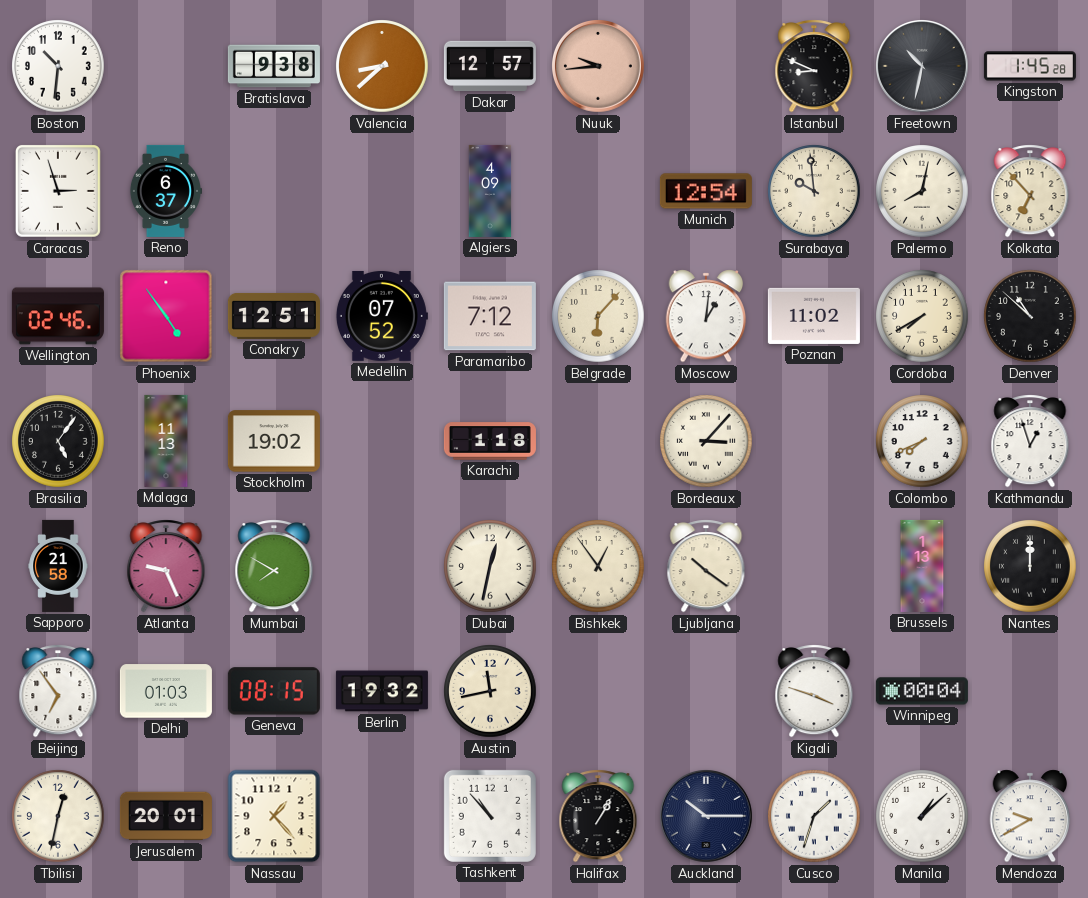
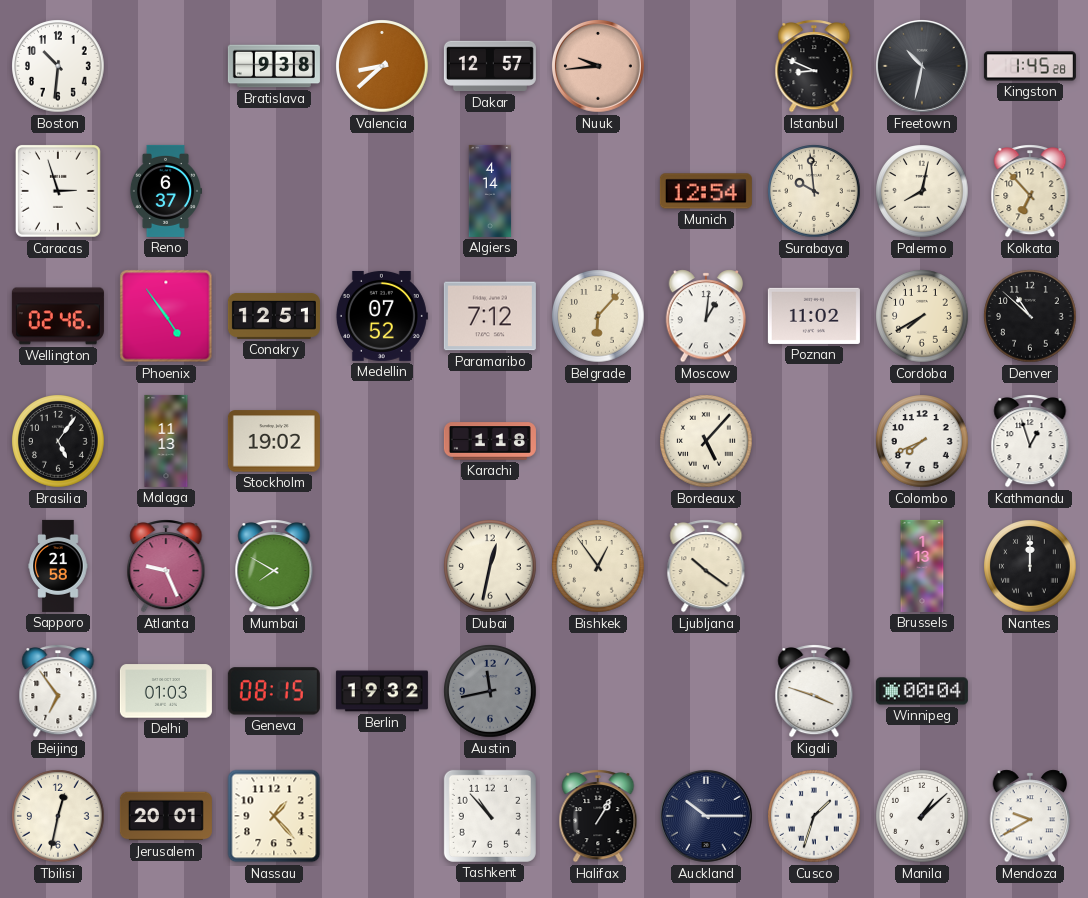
Algiers: 4:09 -> 4:14 (490, 191)
Bordeaux: 3:07 -> 5:07 (706, 441)
Austin dial: cream -> grey (490, 691)
